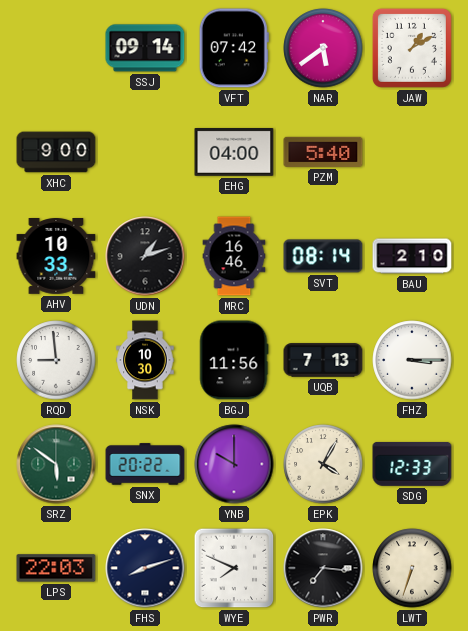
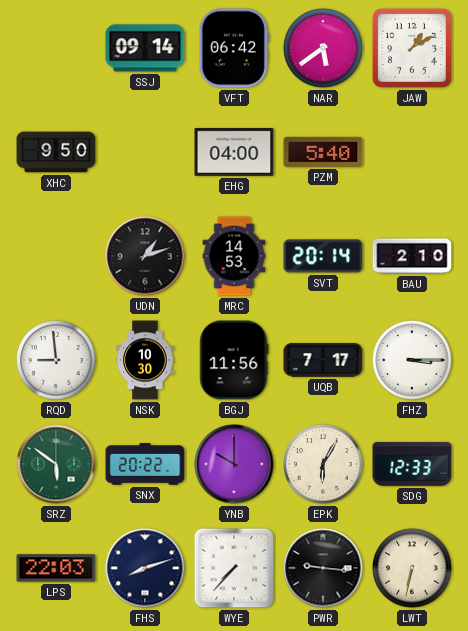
VFT: 07:42 -> 06:42 (234, 48)
XHC: 9:00 -> 9:50 (56, 152)
AHV: 10:33 -> none (56, 257)
MRC: 16:46 -> 14:53 (234, 256)
SVT: 08:14 -> 20:14 (323, 256)
UQB: 7:13 -> 7:17 (323, 360)
EPK: 4:05 -> 6:05 (323, 464)
WYE: 7:49 -> 7:37 (234, 568)
PWR: 7:16 -> 9:16 (323, 568)
LWT: 6:33 -> 6:32 (412, 568)
